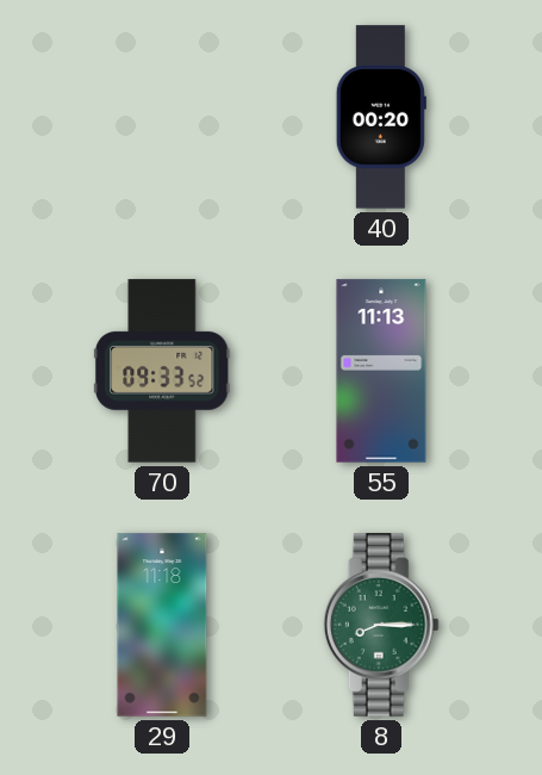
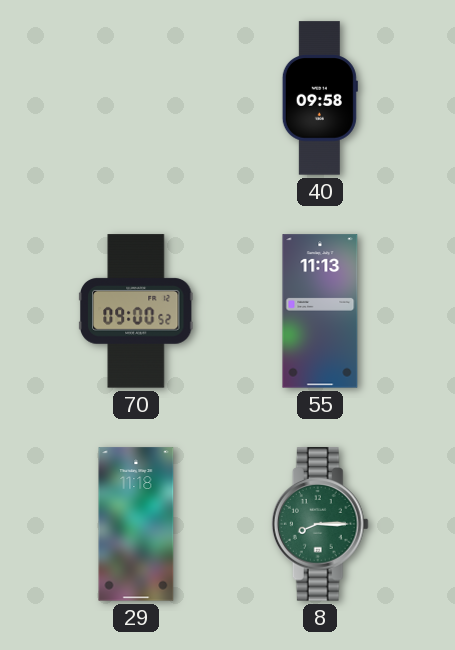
40: 00:20 -> 09:58 (320, 98)
70: 09:33 -> 09:00 (136, 311)
